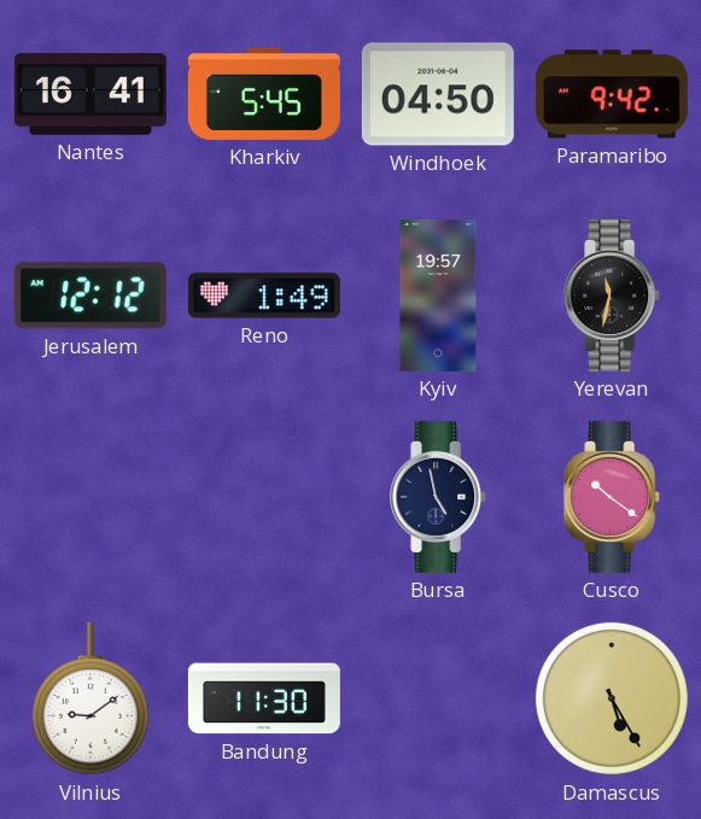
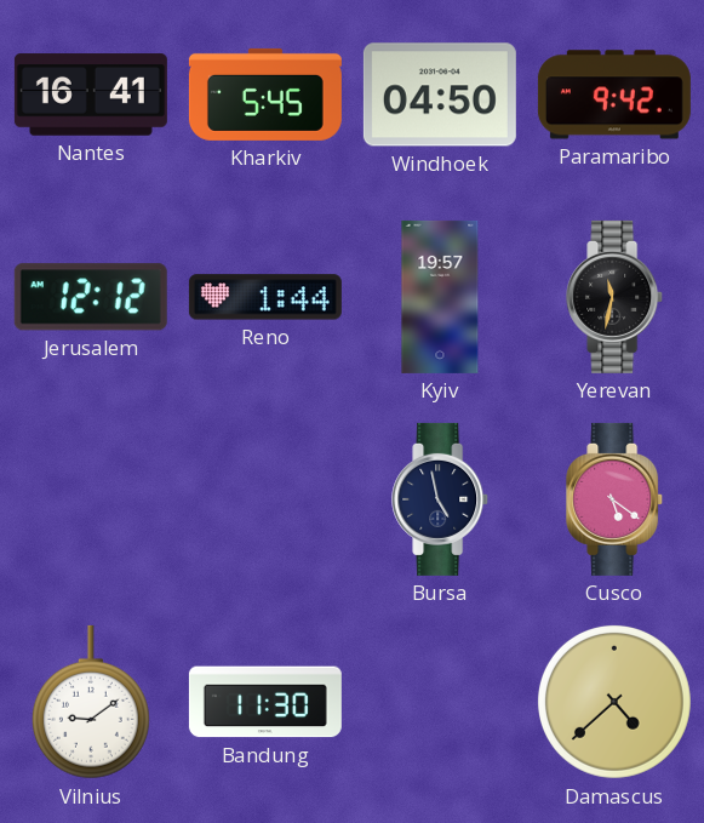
Reno: 1:49 -> 1:44 (265, 297)
Cusco: 10:21 -> 5:21 (616, 499)
Damascus: 5:25 -> 4:38 (614, 702)
